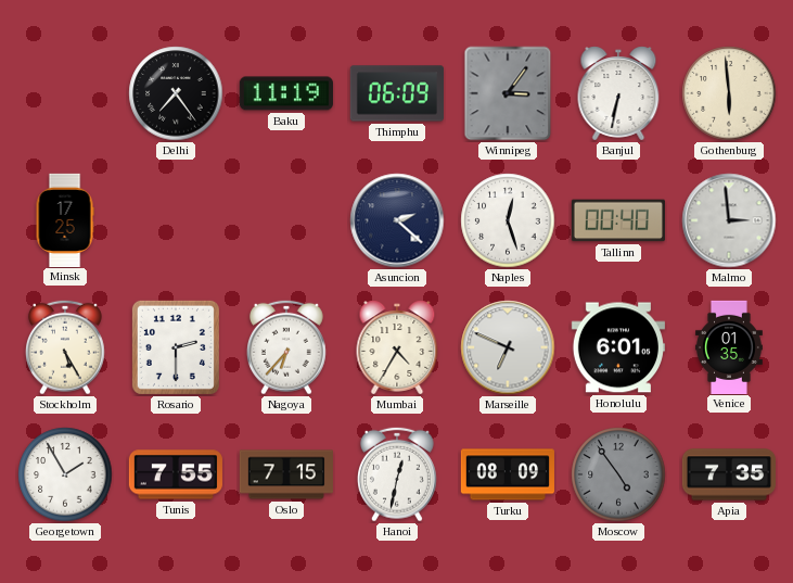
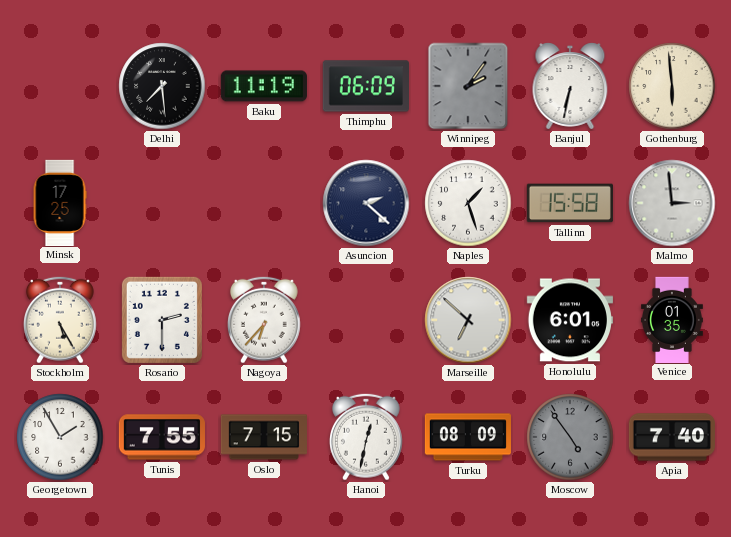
Delhi: 7:24 -> 7:29 (162, 86)
Winnipeg: 3:06 -> 2:06 (468, 86)
Naples: 12:27 -> 1:27 (468, 203)
Tallinn: 00:40 -> 15:58 (570, 203)
Mumbai: 4:35 -> none (397, 347)
Marseille: 6:49 -> 6:52 (468, 320)
Apia: 7:35 -> 7:40 (671, 437)
